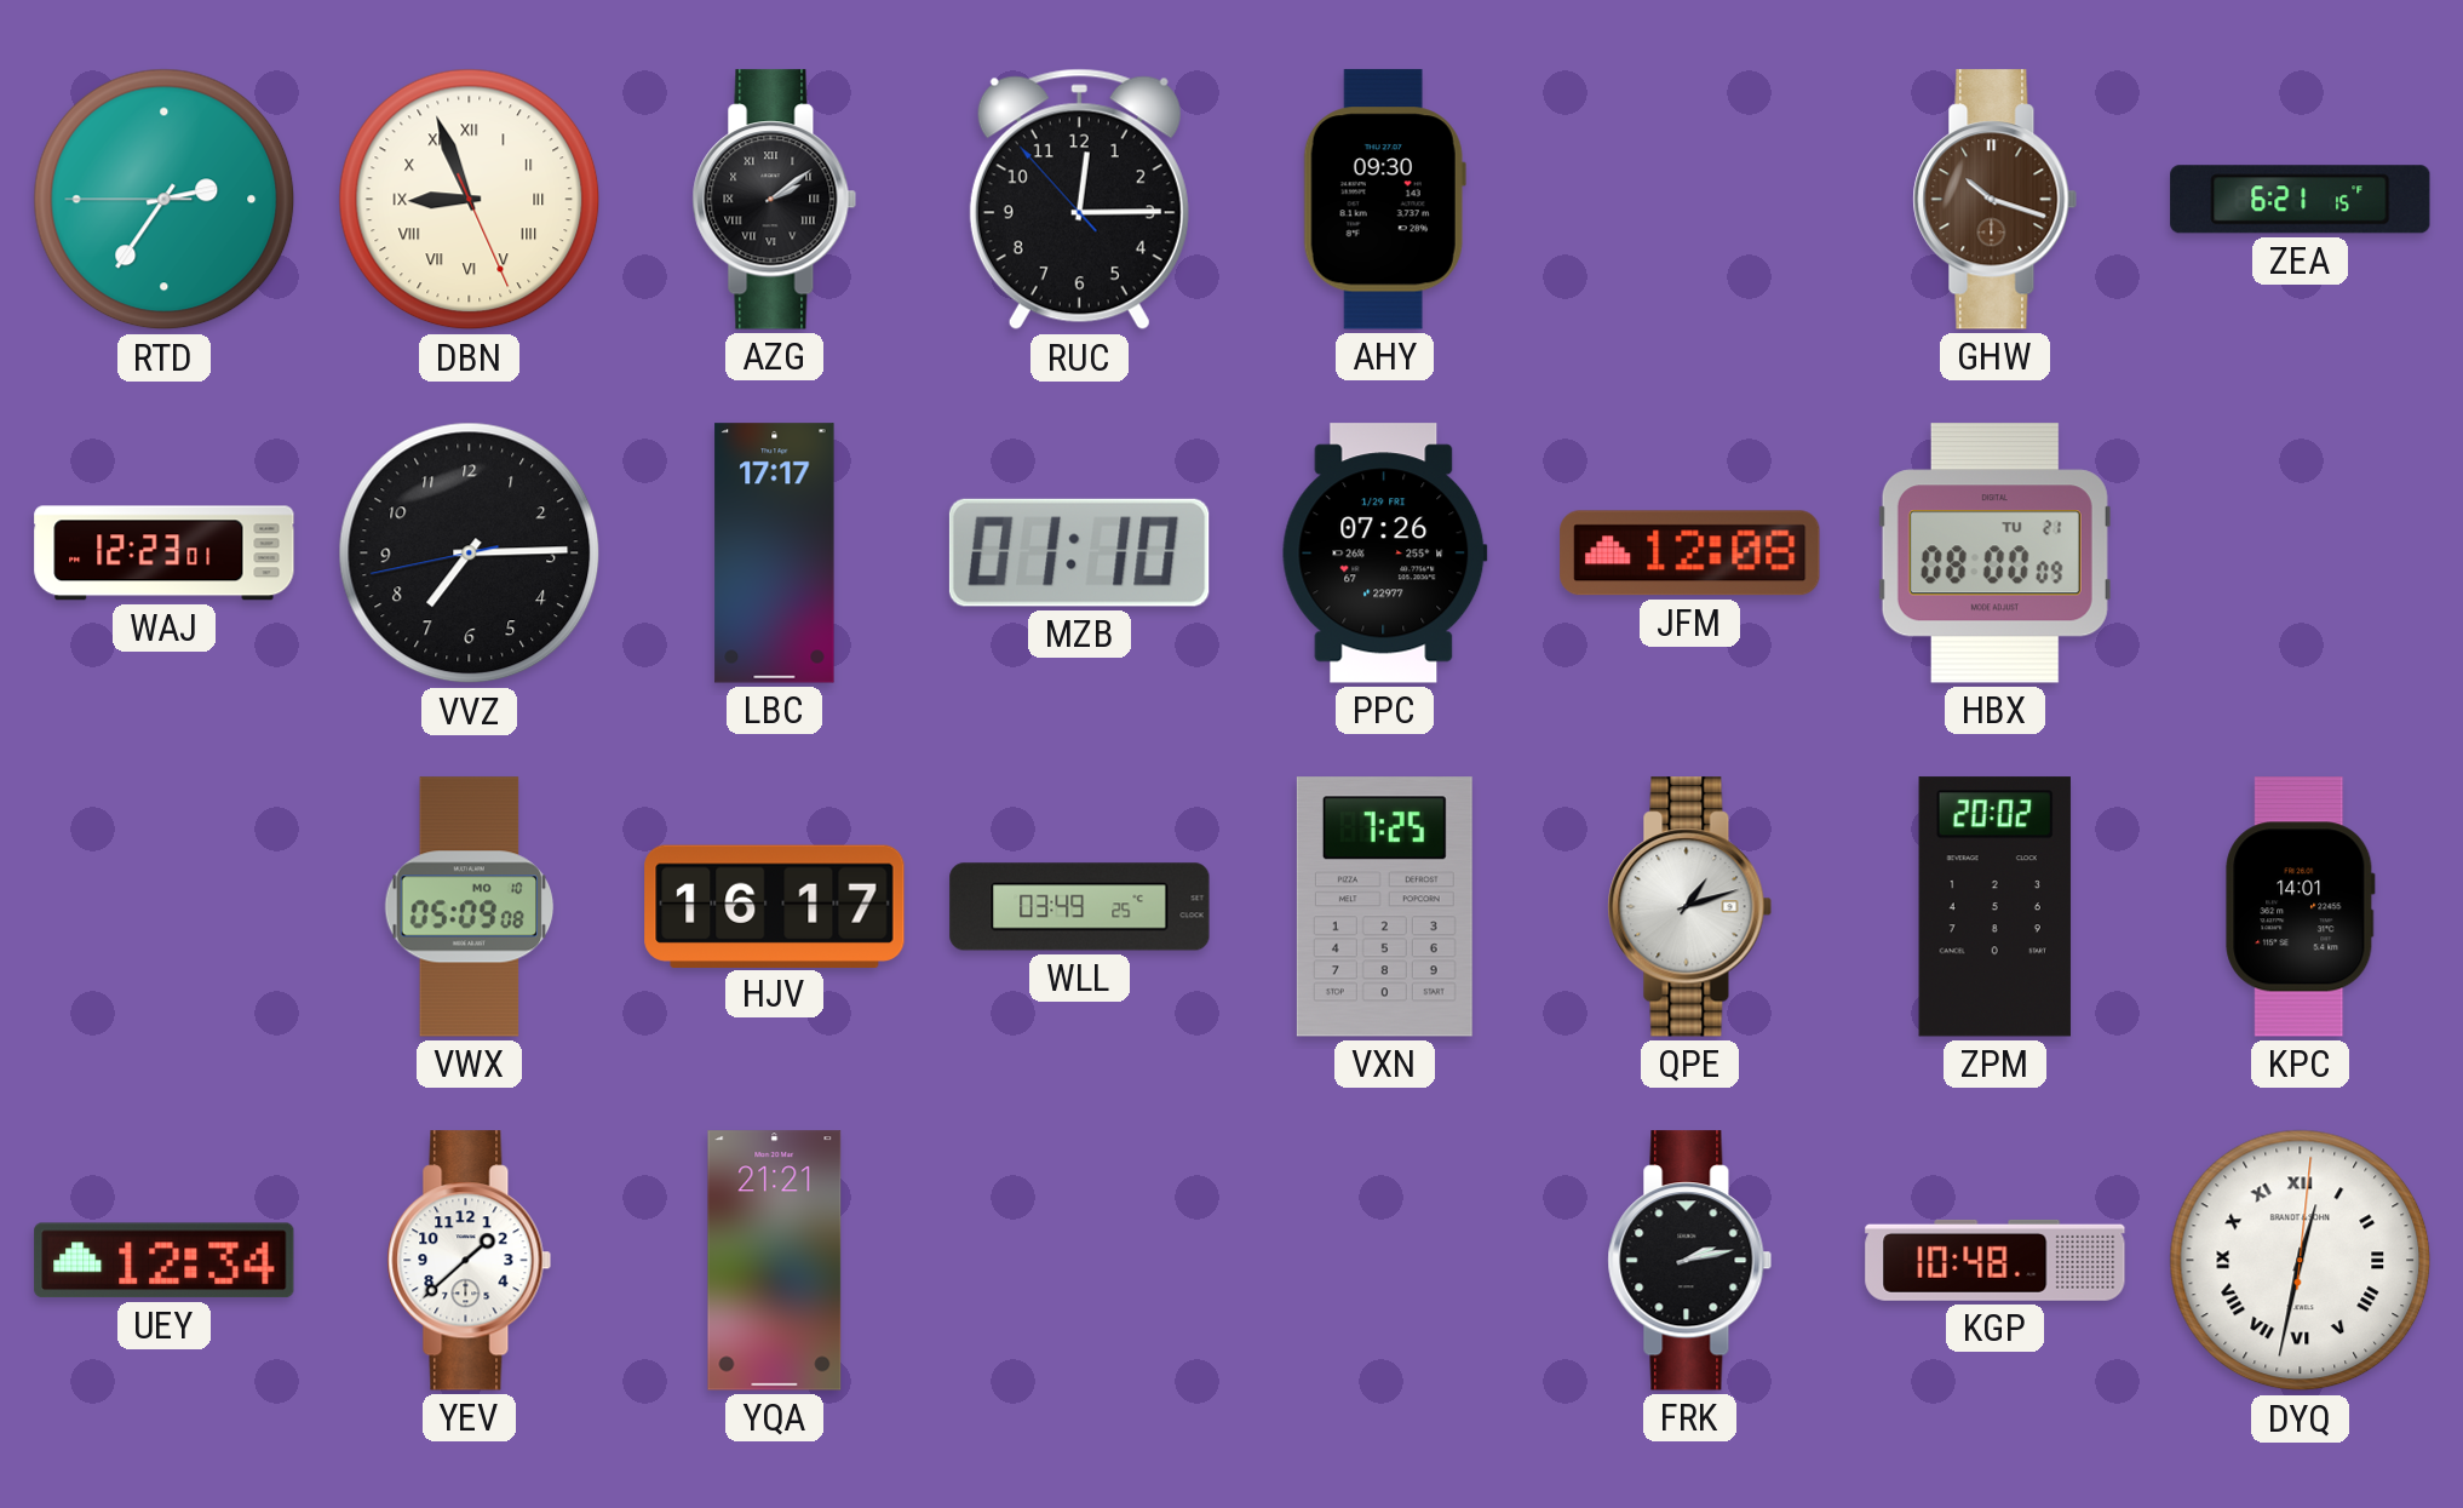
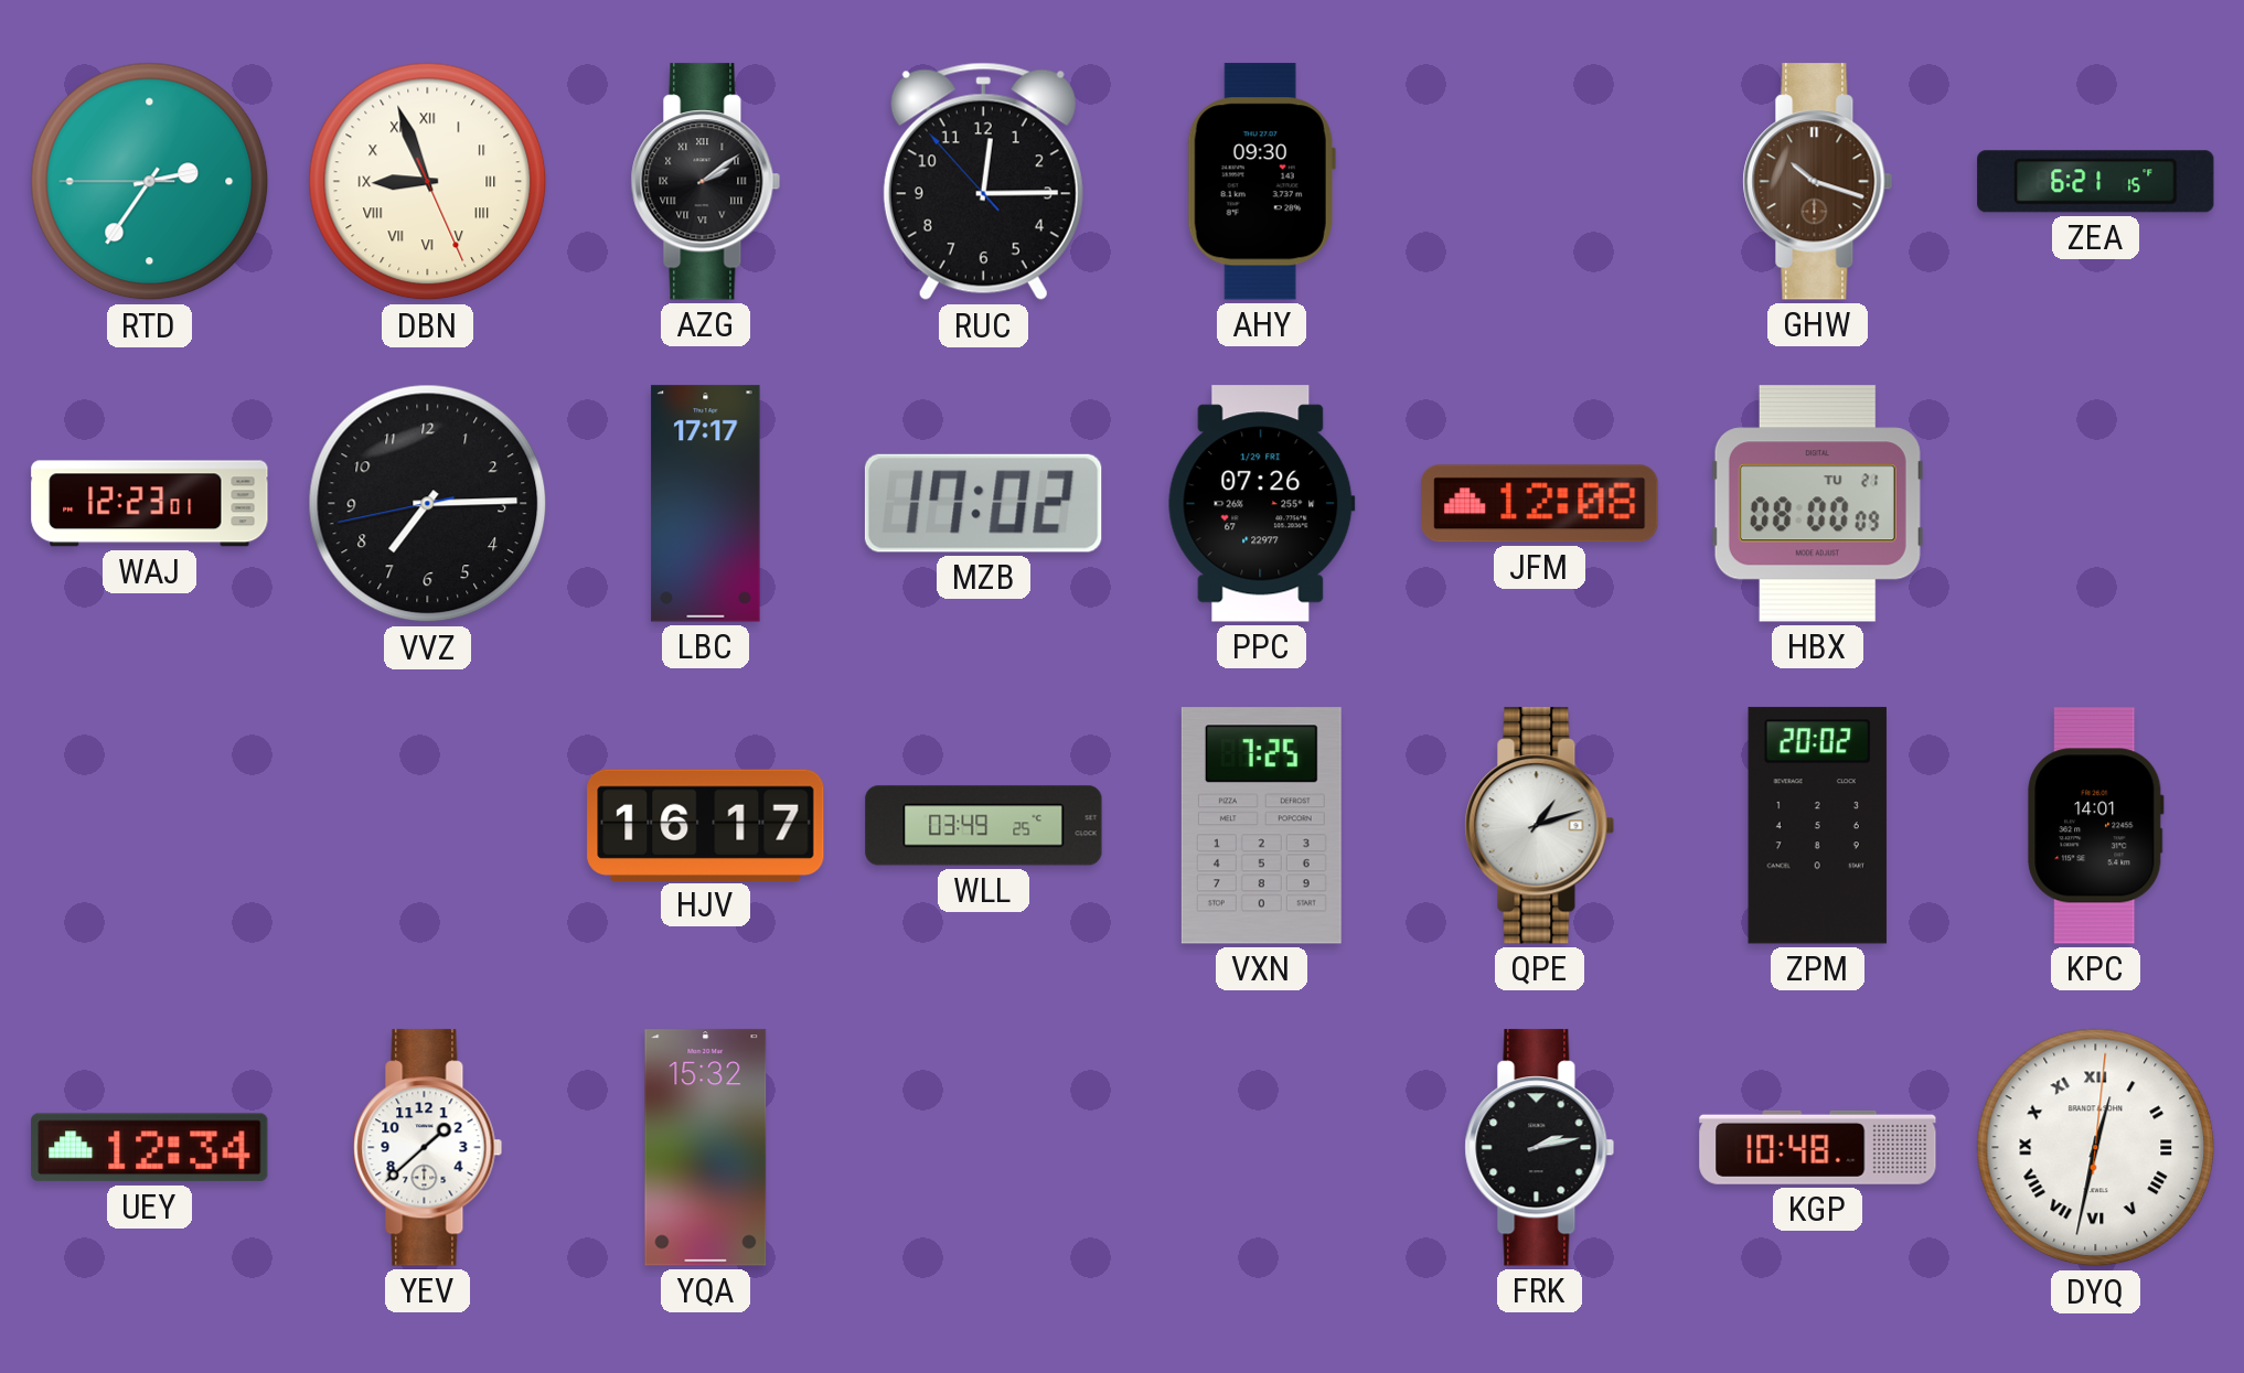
MZB: 01:10 -> 17:02 (983, 503)
VWX: 05:09 -> none (470, 907)
YQA: 21:21 -> 15:32 (706, 1148)
